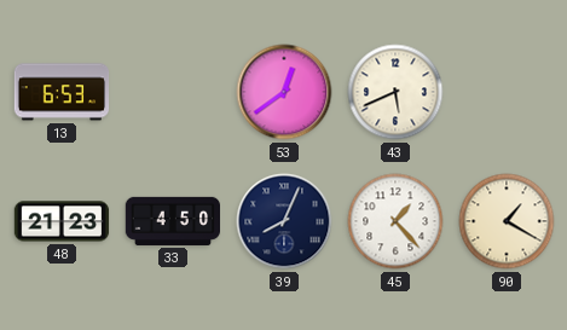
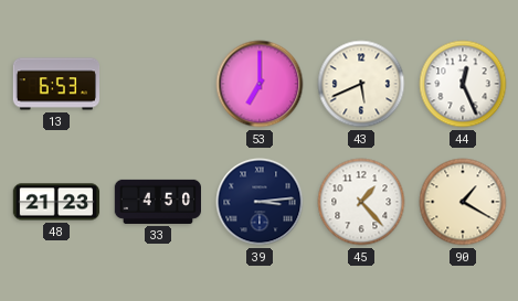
53: 12:39 -> 7:00 (260, 84)
44: none -> 12:26 (463, 84)
39: 8:04 -> 3:14 (260, 202)
